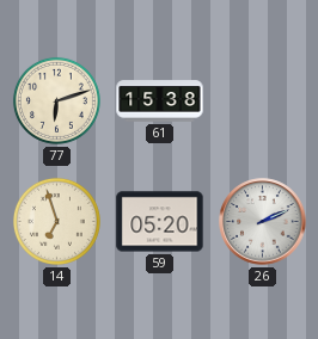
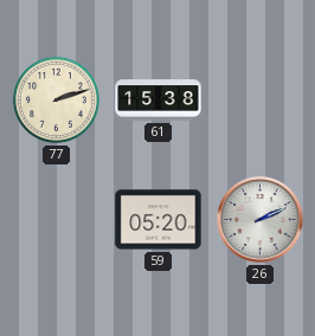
77: 6:12 -> 2:12 (56, 99)
14: 6:57 -> none (56, 221)
